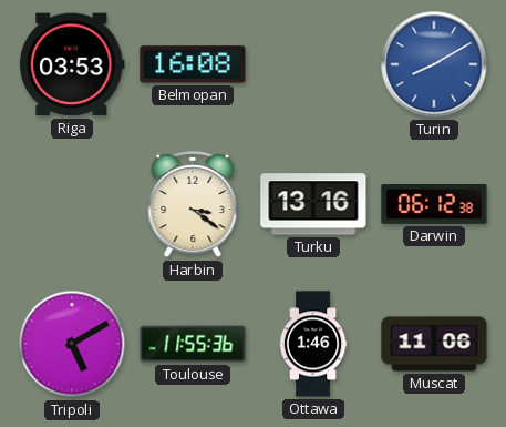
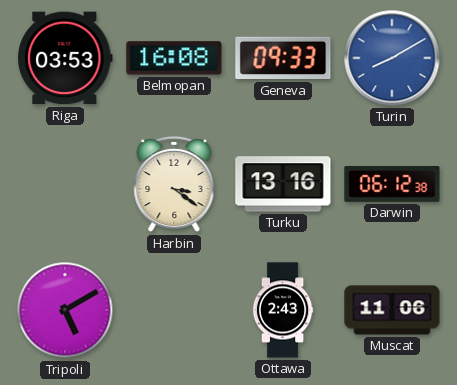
Geneva: none -> 09:33 (283, 58)
Toulouse: 11:55 -> none (193, 344)
Ottawa: 1:46 -> 2:43 (283, 310)
